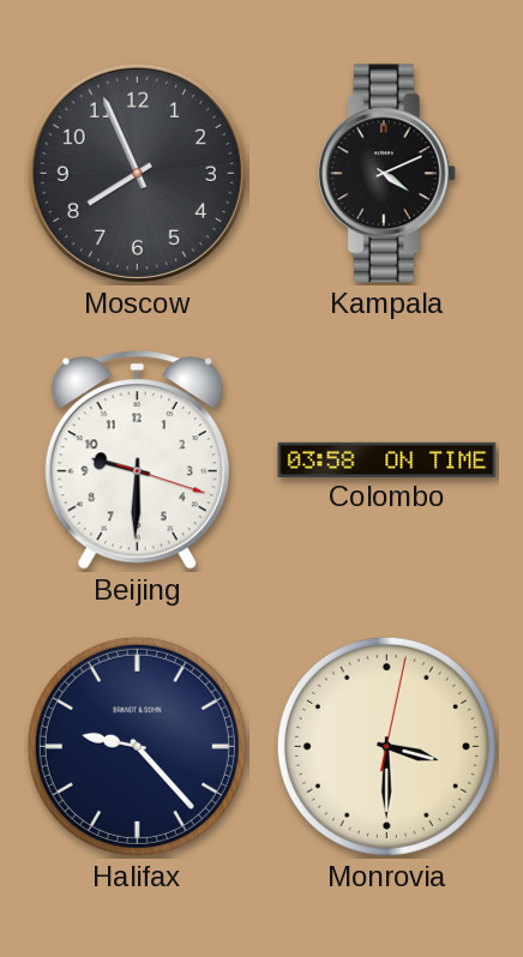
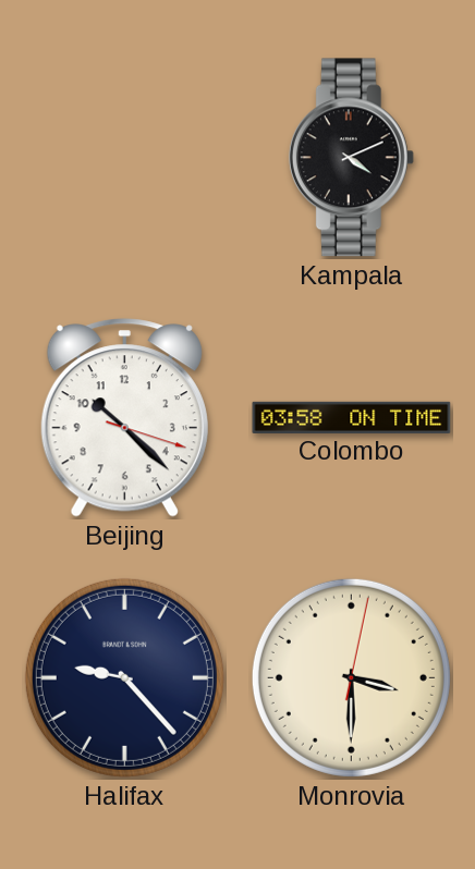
Moscow: 7:56 -> none (137, 173)
Beijing: 9:30 -> 10:22 (124, 418)
